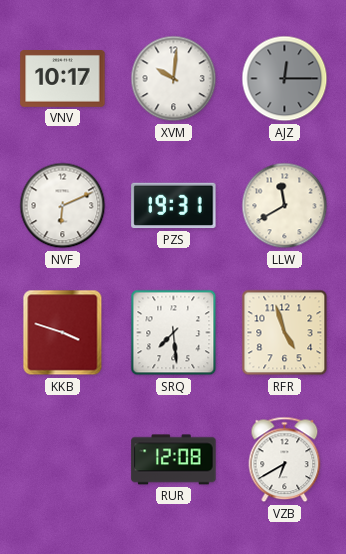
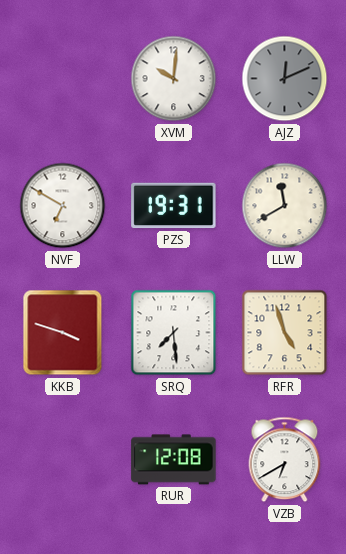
VNV: 10:17 -> none (63, 79)
AJZ: 12:15 -> 12:11 (285, 79)
NVF: 6:11 -> 6:50 (63, 206)
